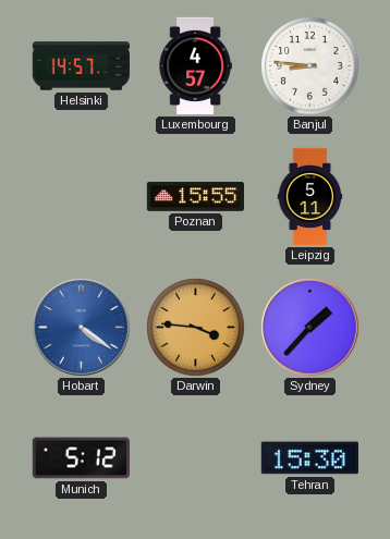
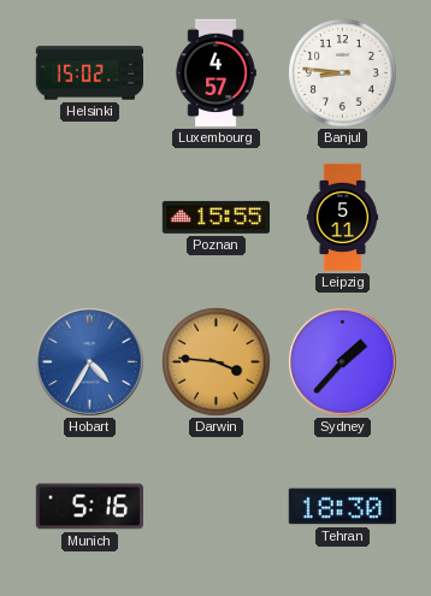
Helsinki: 14:57 -> 15:02 (89, 73)
Hobart: 4:21 -> 4:35 (90, 362)
Munich: 5:12 -> 5:16 (89, 507)
Tehran: 15:30 -> 18:30 (342, 507)
